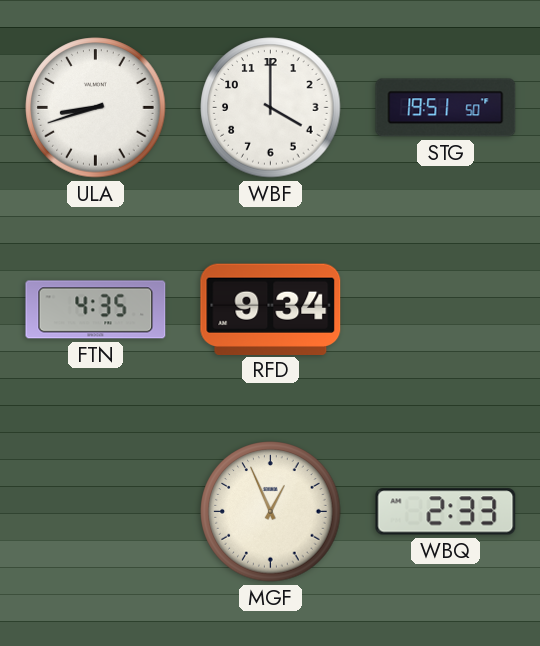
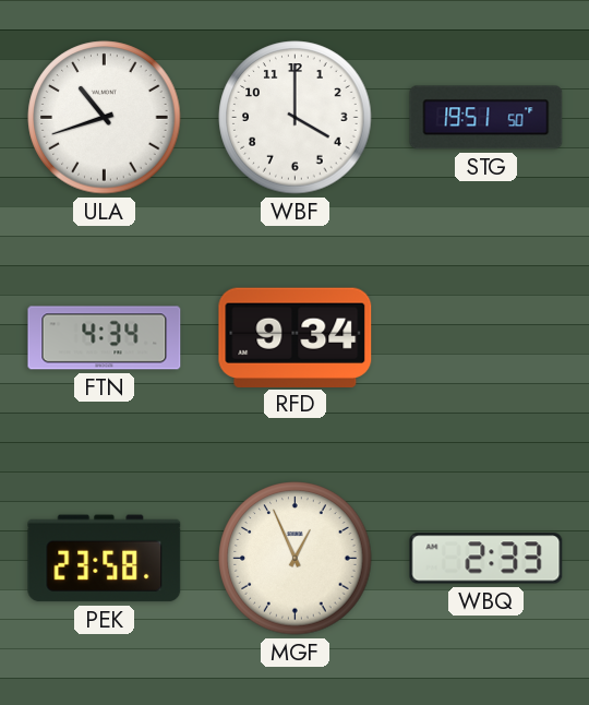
ULA: 8:42 -> 10:42 (105, 118)
FTN: 4:35 -> 4:34 (105, 338)
PEK: none -> 23:58 (105, 559)
